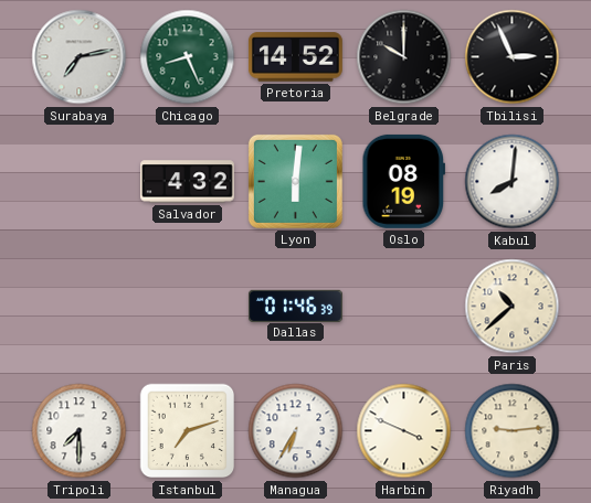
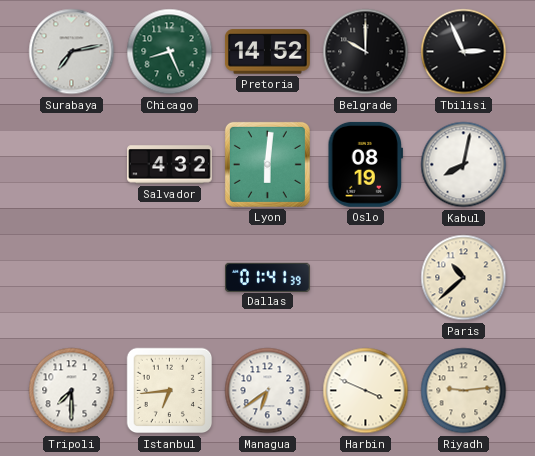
Kabul: 8:01 -> 8:02 (464, 165)
Dallas: 01:46 -> 01:41 (267, 277)
Istanbul: 7:12 -> 6:44 (170, 391)
Managua: 6:35 -> 6:39 (268, 391)
